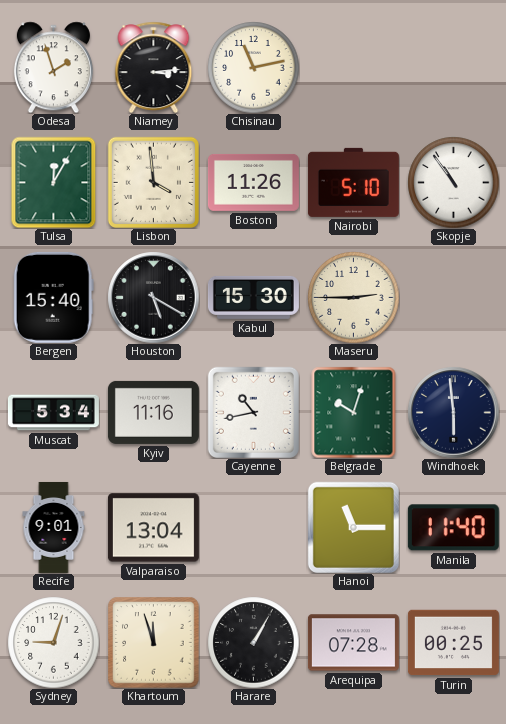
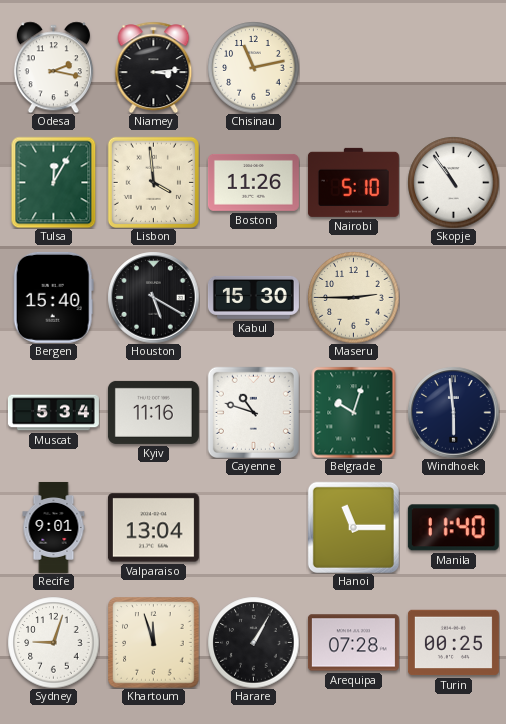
Odesa: 1:57 -> 2:17 (53, 67)
Cayenne: 10:43 -> 10:48 (253, 412)
